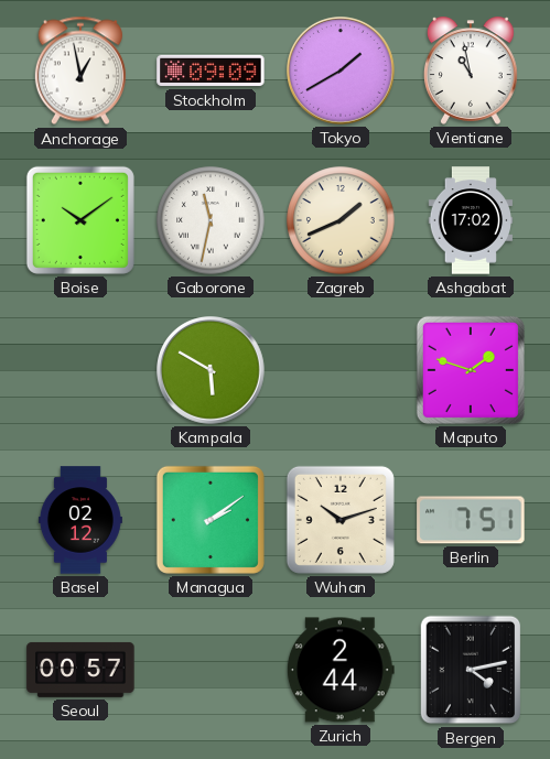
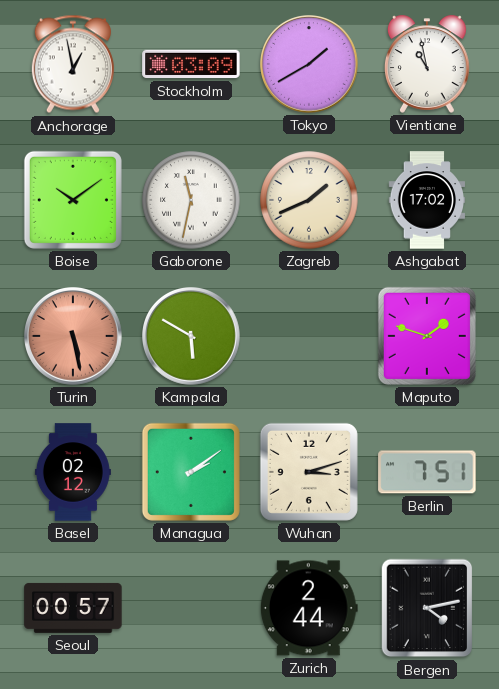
Stockholm: 09:09 -> 03:09 (191, 64)
Turin: none -> 5:28 (74, 337)
Wuhan: 10:12 -> 3:12 (309, 472)
